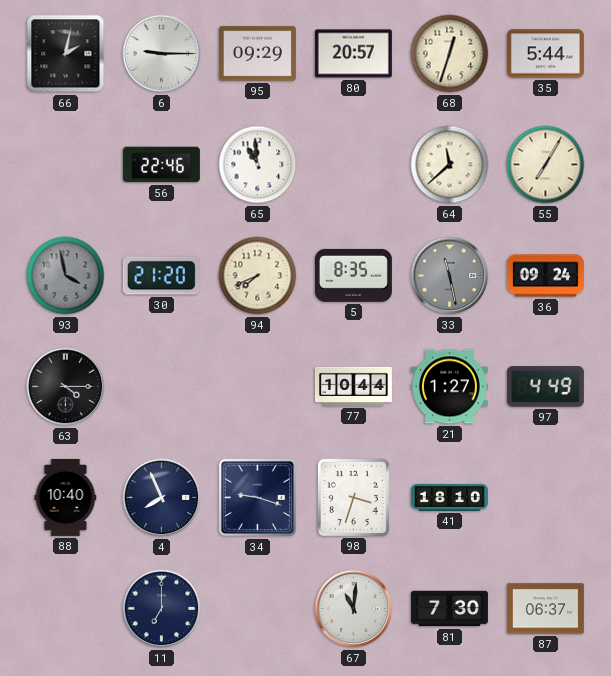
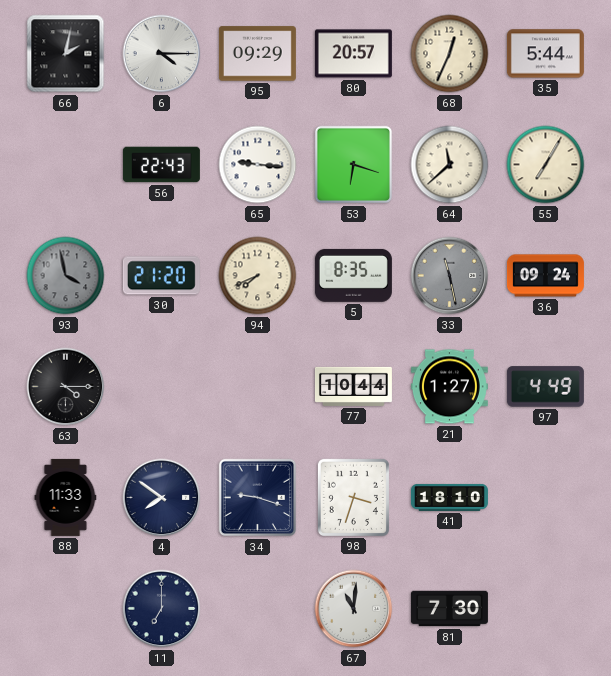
6: 9:15 -> 4:15 (162, 54)
68: 12:33 -> 12:34 (450, 54)
56: 22:46 -> 22:43 (161, 165)
65: 10:59 -> 9:16 (258, 165)
53: none -> 6:18 (354, 165)
88: 10:40 -> 11:33 (66, 497)
4: 7:56 -> 7:51 (162, 498)
87: 06:37 -> none (545, 609)
